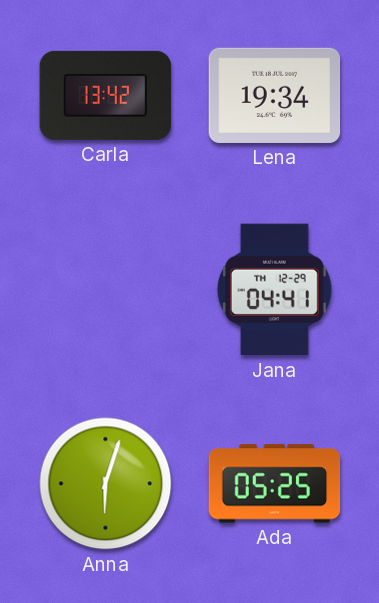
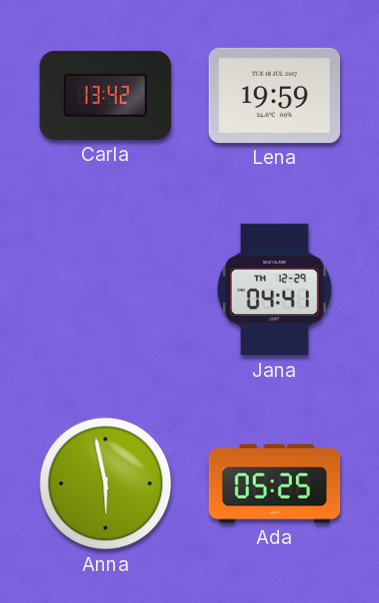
Lena: 19:34 -> 19:59 (275, 95)
Anna: 6:03 -> 5:58 (106, 484)
